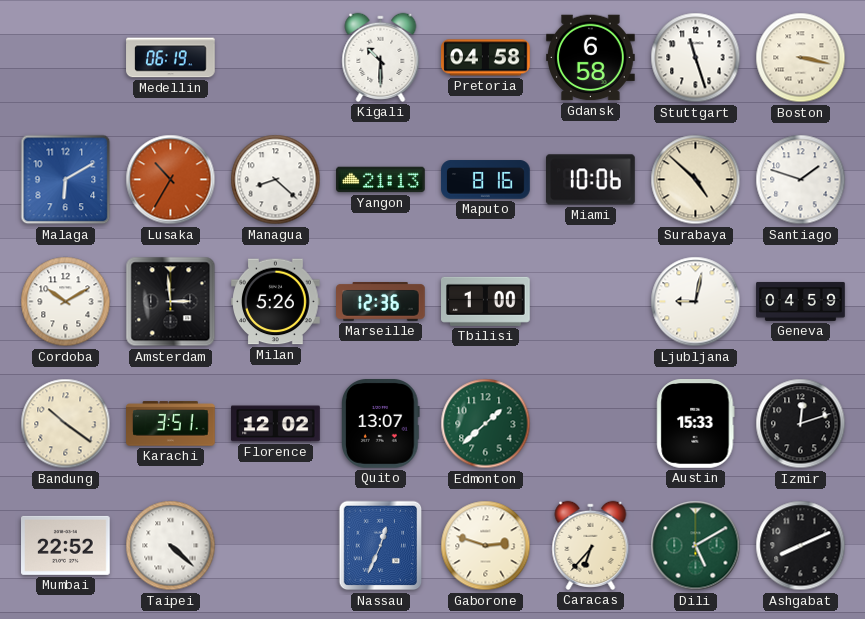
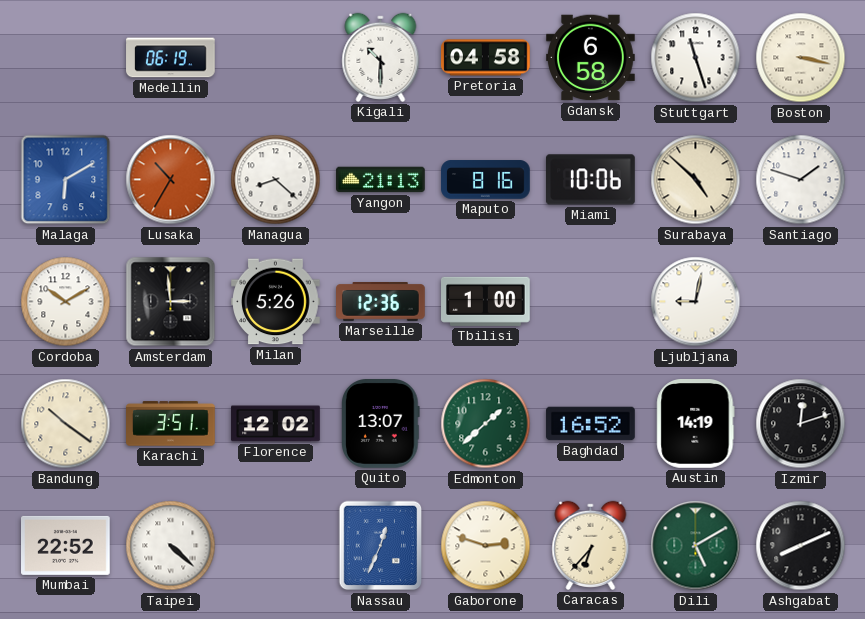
Geneva: 04:59 -> none (801, 301)
Baghdad: none -> 16:52 (591, 424)
Austin: 15:33 -> 14:19 (696, 424)
